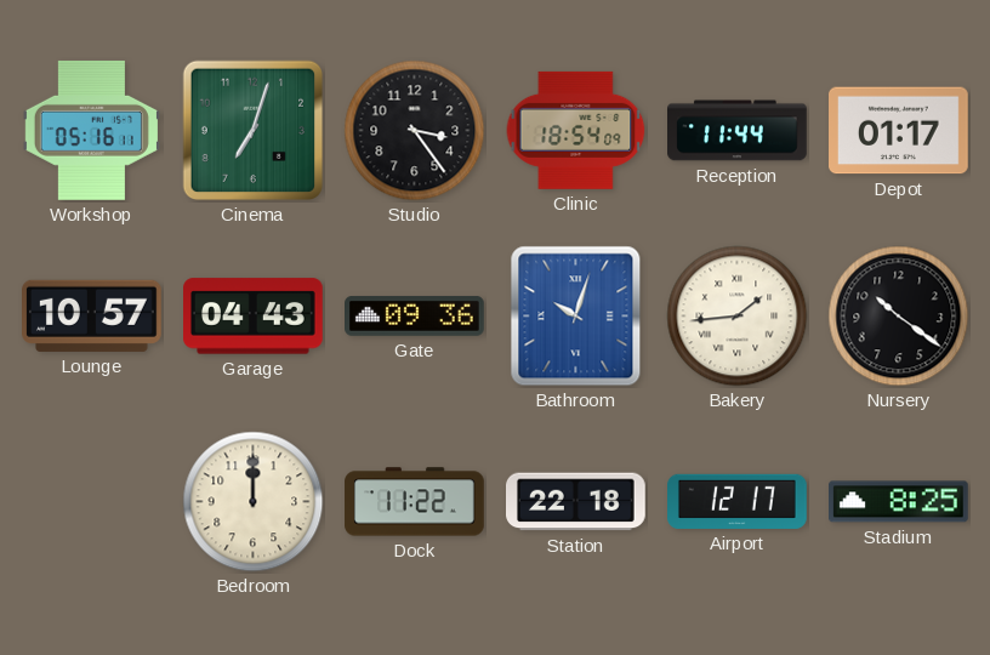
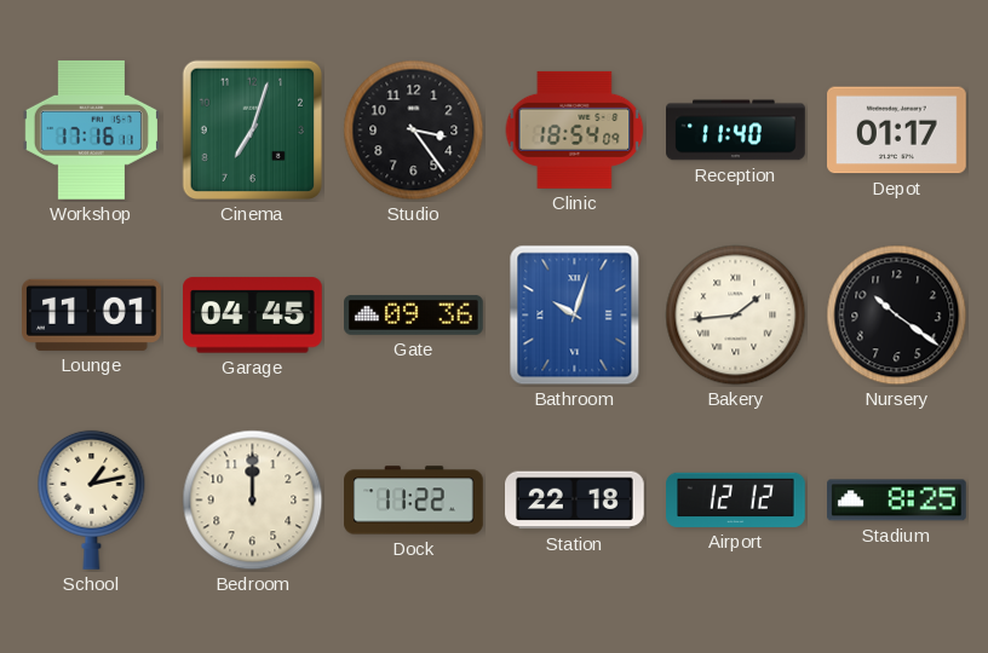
Workshop: 05:16 -> 17:16 (91, 129)
Reception: 11:44 -> 11:40 (736, 131)
Lounge: 10:57 -> 11:01 (92, 314)
Garage: 04:43 -> 04:45 (253, 316)
School: none -> 1:13 (92, 499)
Airport: 12:17 -> 12:12 (736, 499)
